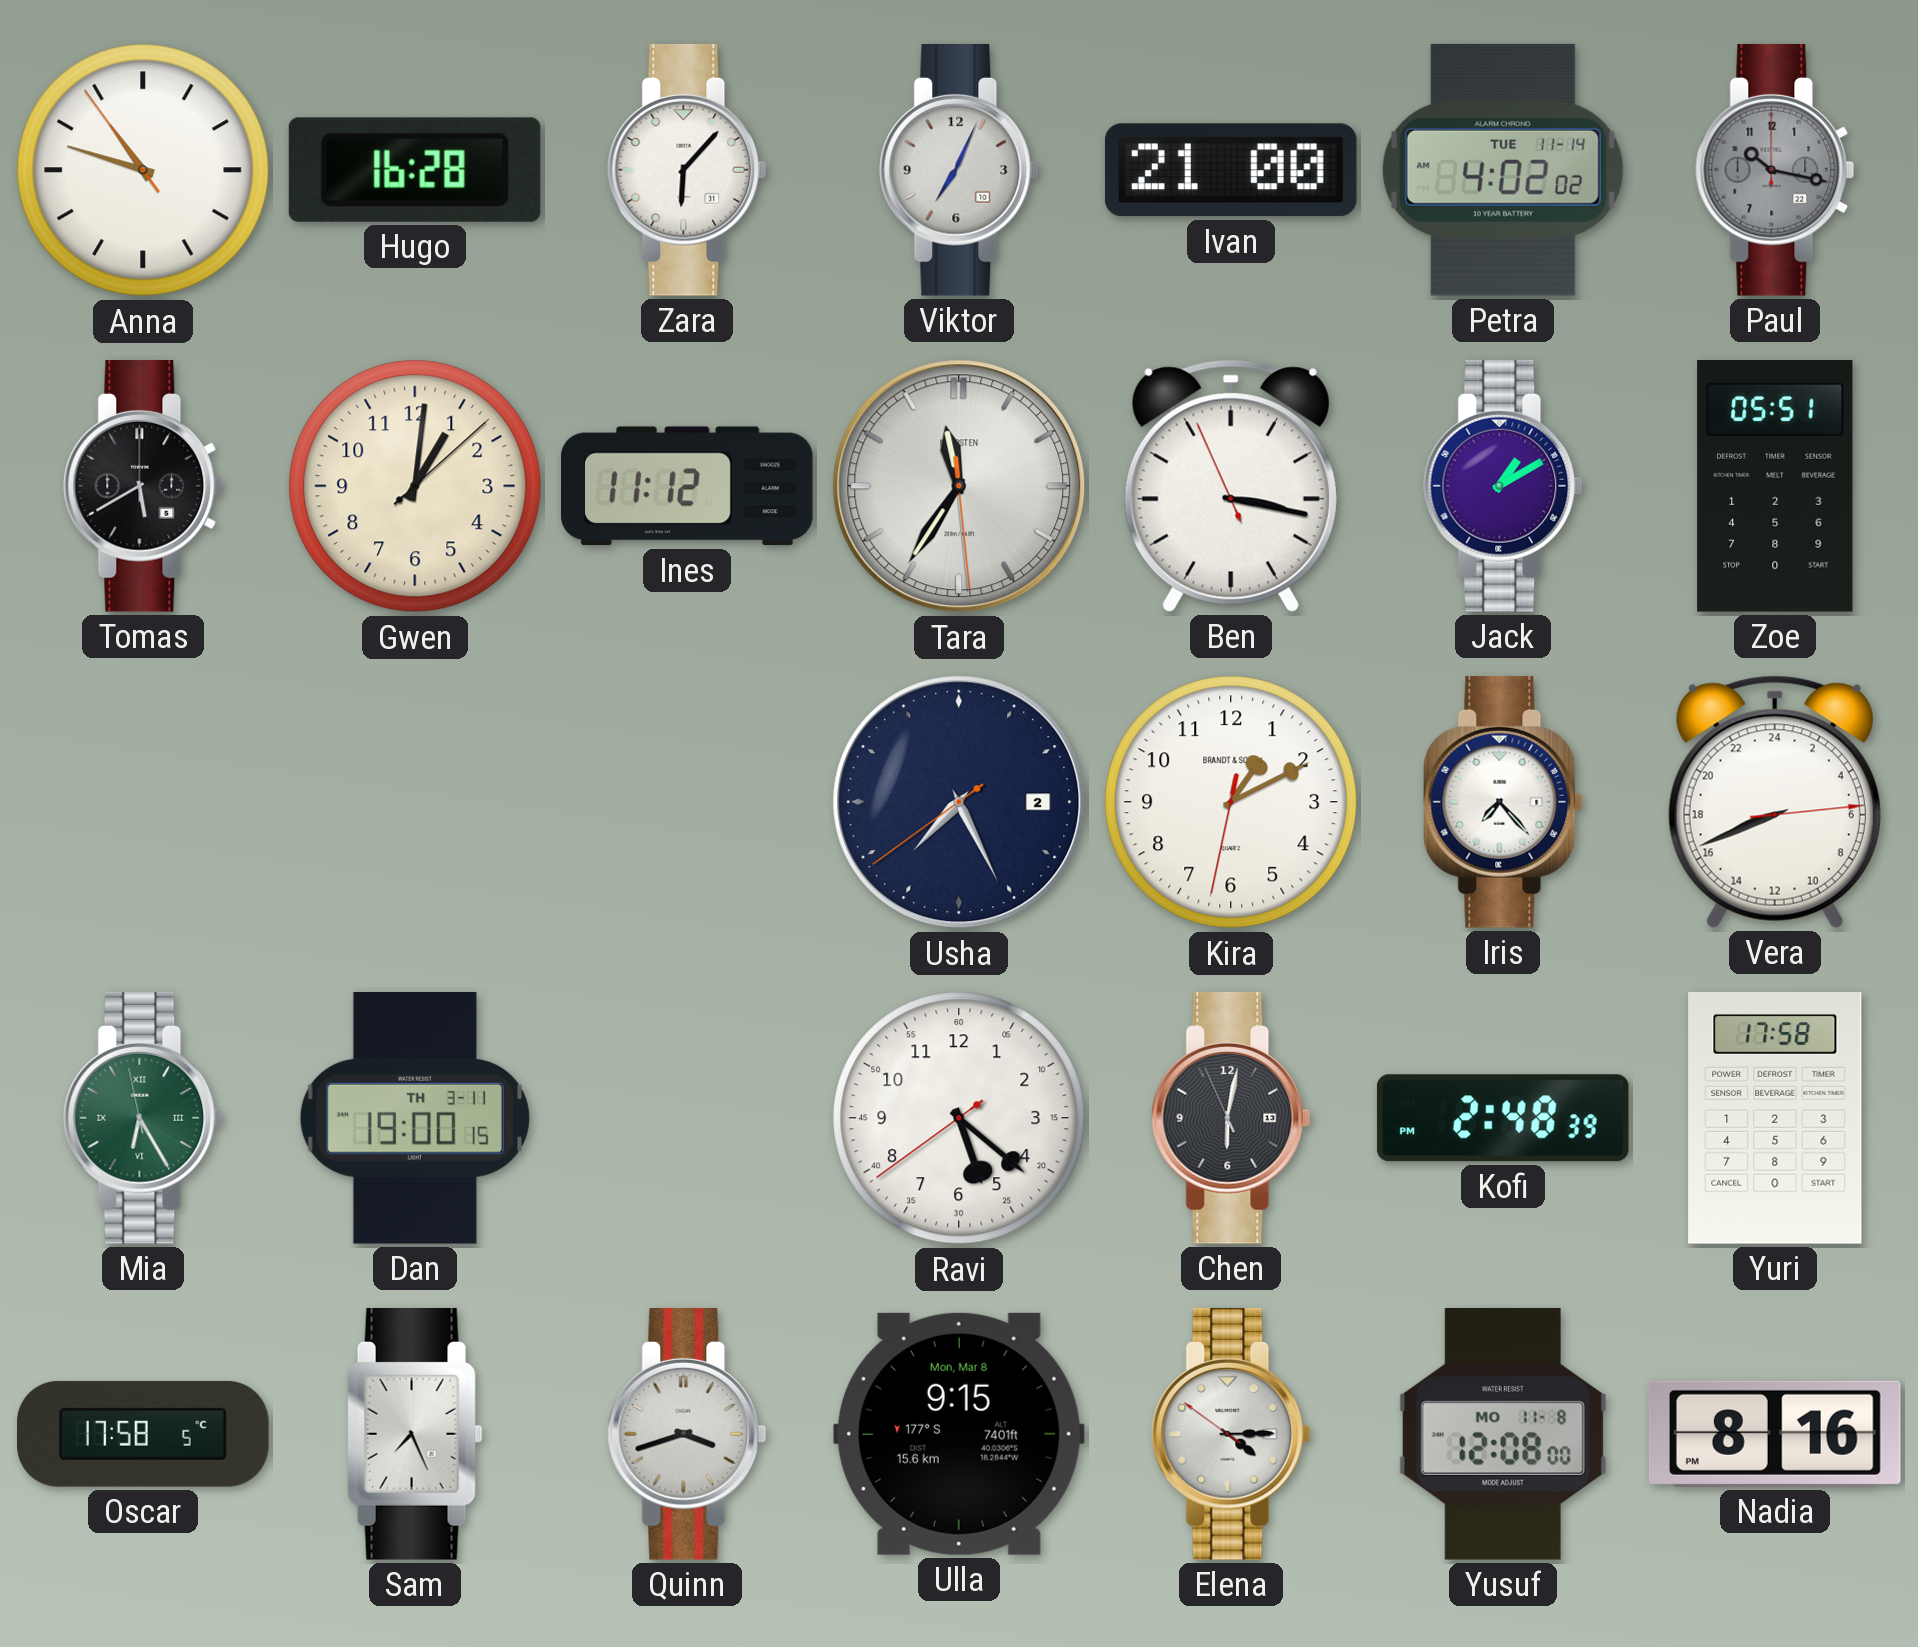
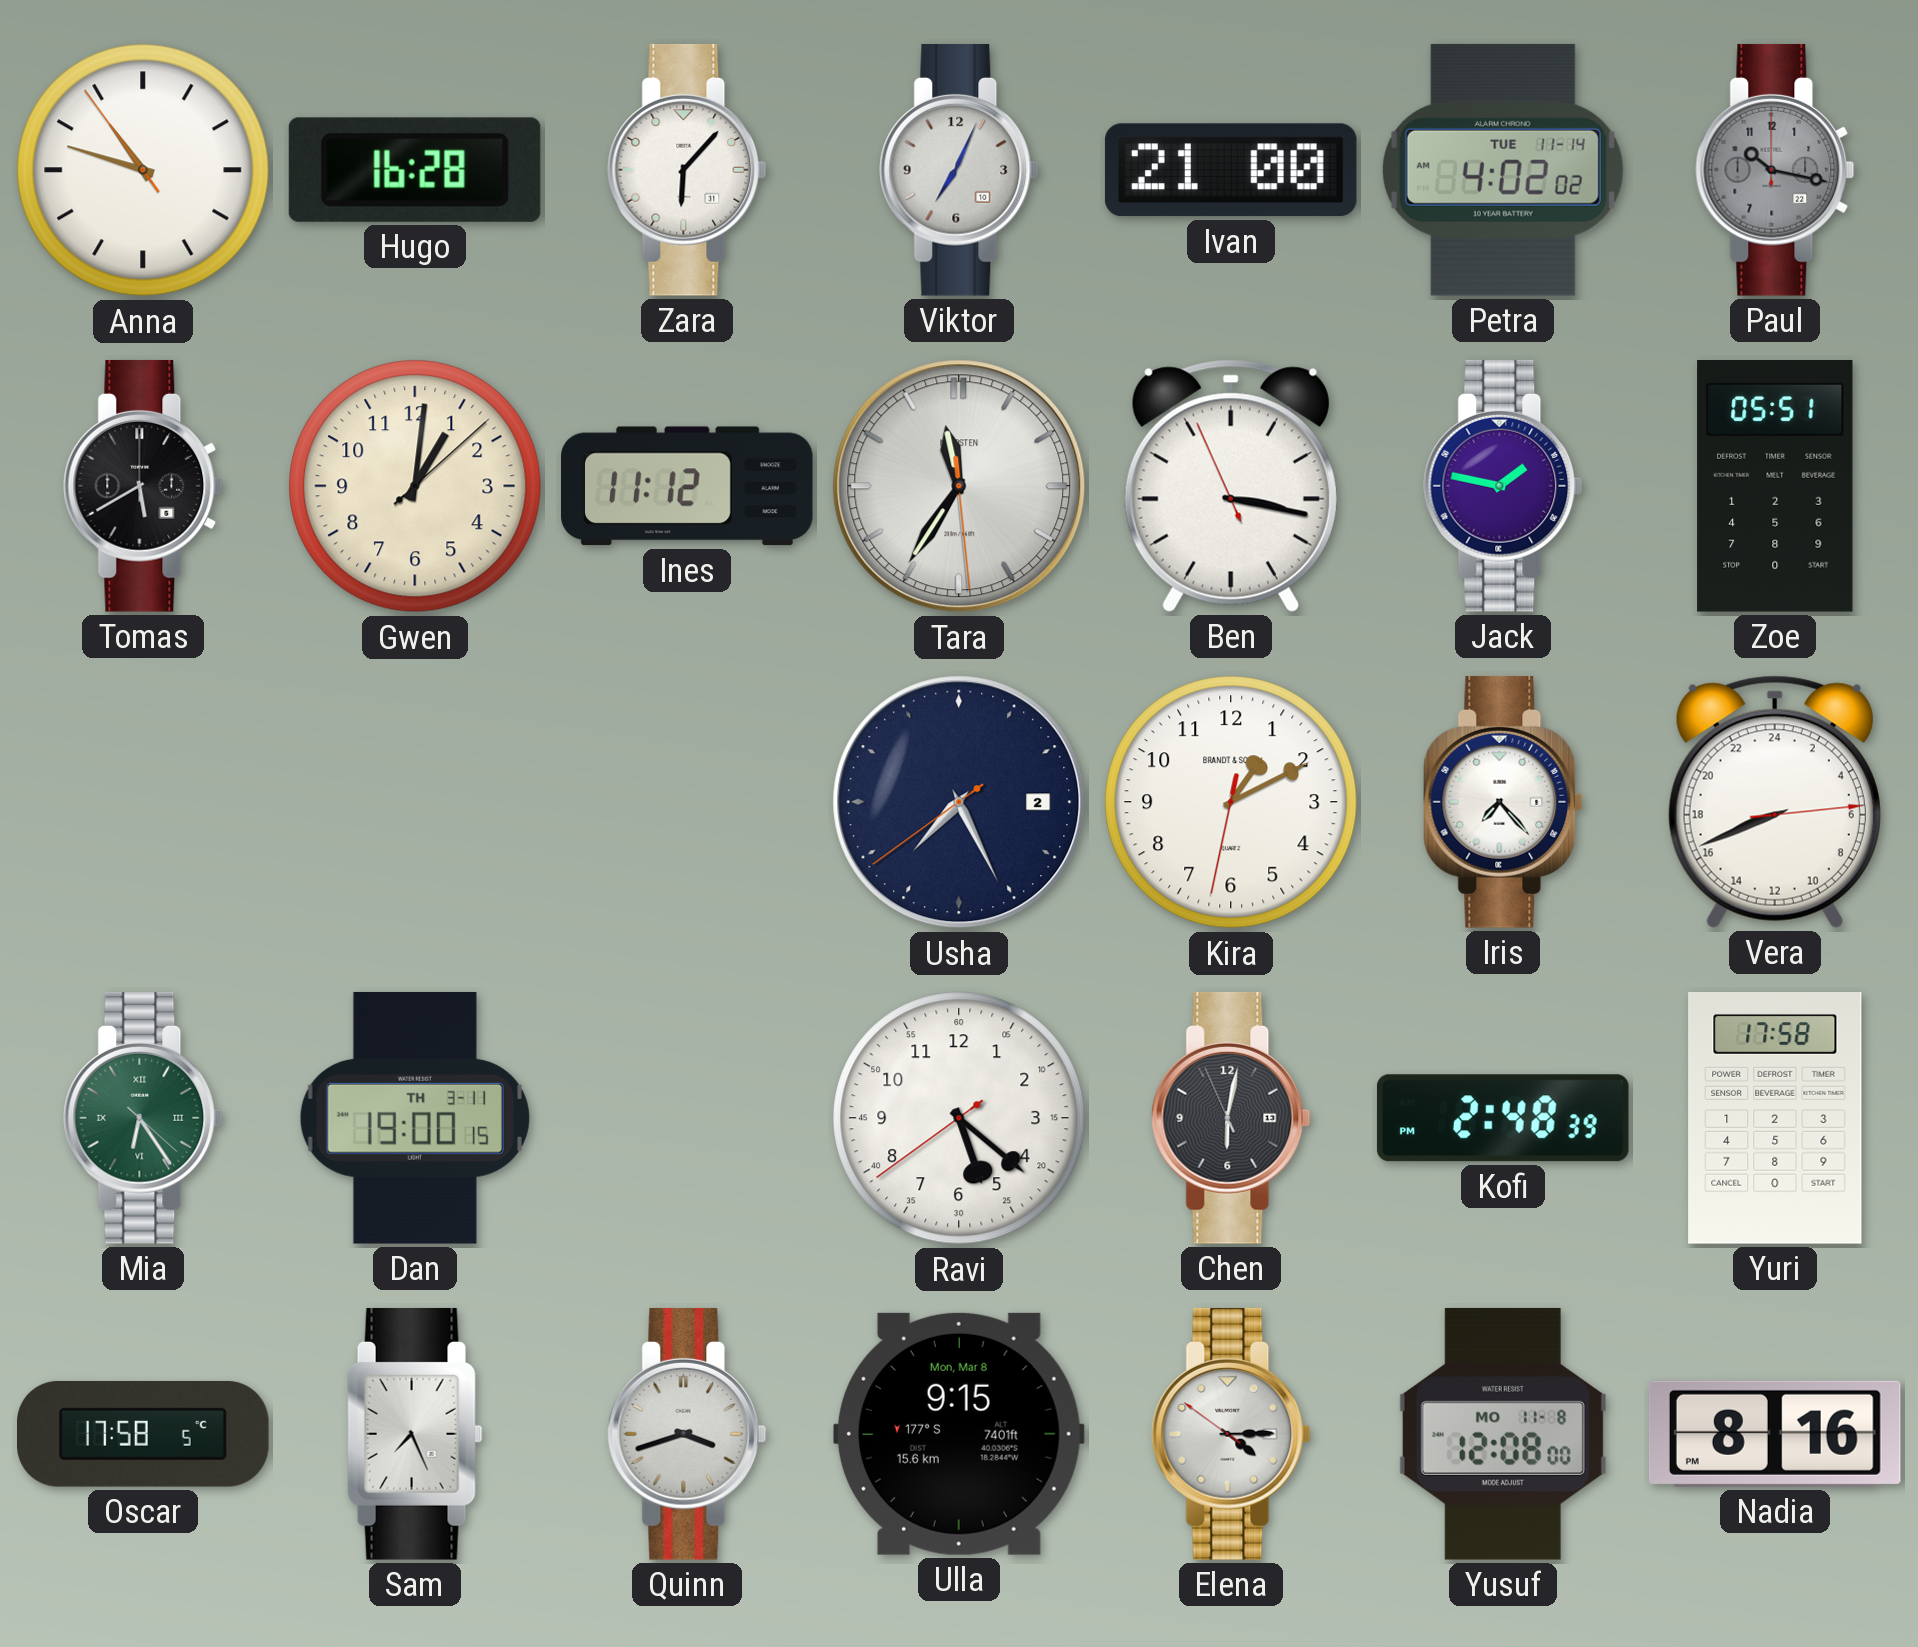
Jack: 1:10 -> 1:47 (1503, 486)
Mia: 6:24:58 -> 6:24:22 (143, 1118)
